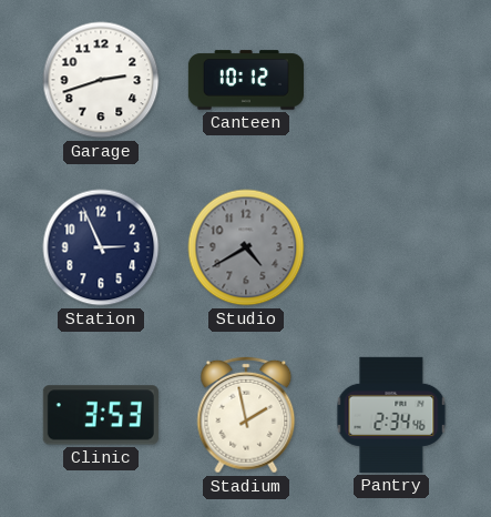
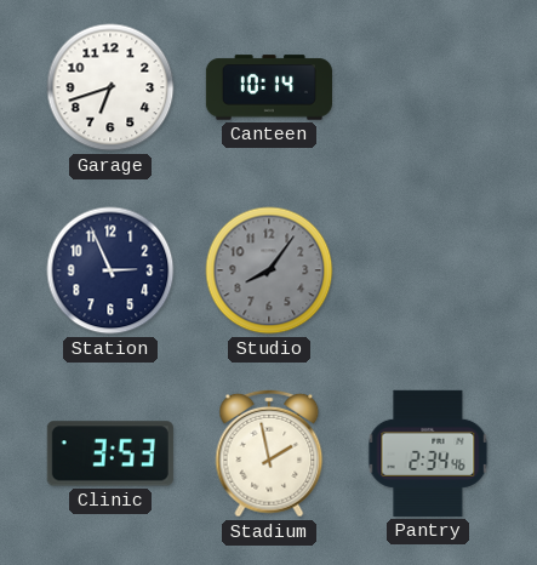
Garage: 2:42 -> 6:42 (110, 87)
Canteen: 10:12 -> 10:14 (269, 87)
Studio: 4:40 -> 8:06 (269, 270)
